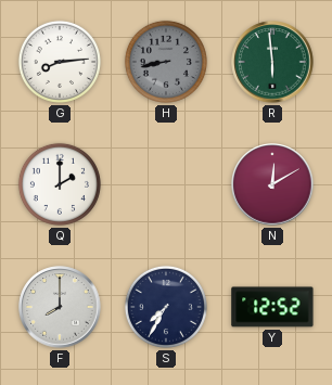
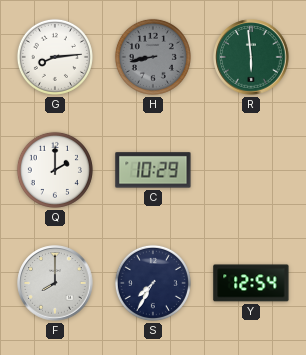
C: none -> 10:29 (153, 170)
N: 12:10 -> none (272, 184)
Y: 12:52 -> 12:54 (251, 283)
